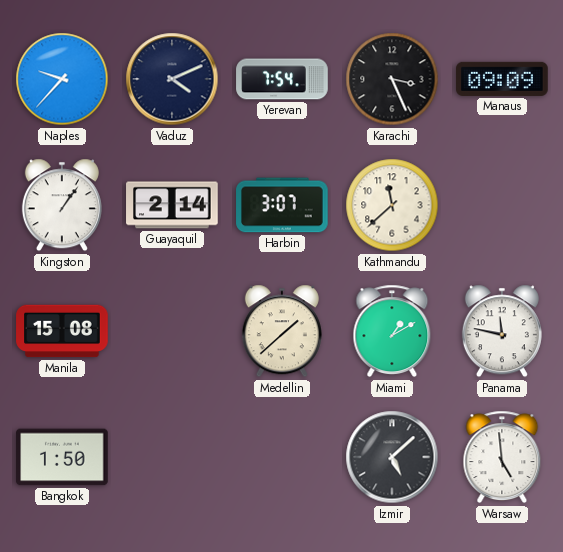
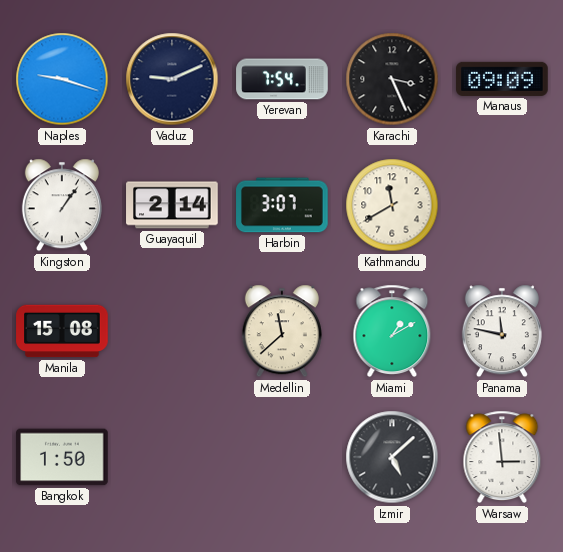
Naples: 9:37 -> 9:18 (62, 79)
Vaduz: 4:11 -> 9:11 (172, 79)
Kathmandu: 11:38 -> 11:40 (392, 205)
Medellin: 1:38 -> 11:38 (282, 331)
Warsaw: 4:59 -> 2:59 (502, 457)
